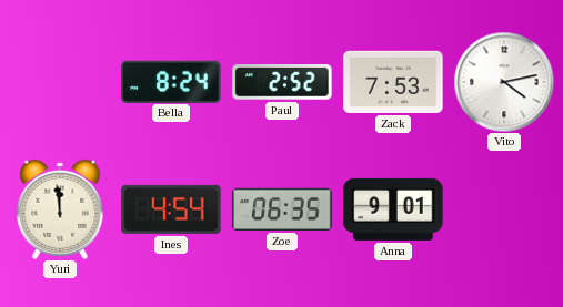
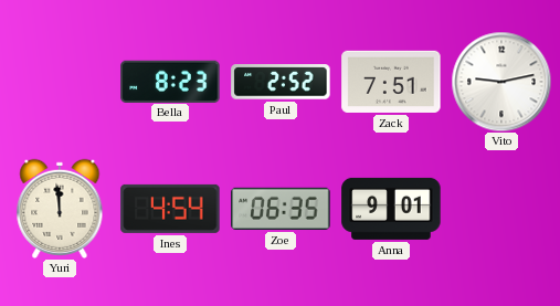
Bella: 8:24 -> 8:23 (170, 81)
Zack: 7:53 -> 7:51 (391, 82)
Vito: 4:13 -> 9:13 (501, 82)
